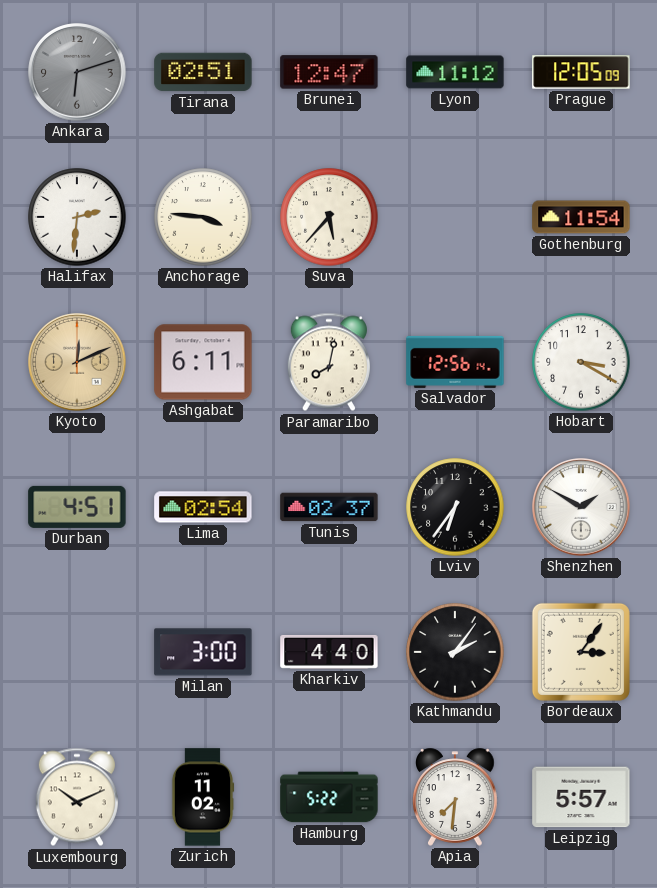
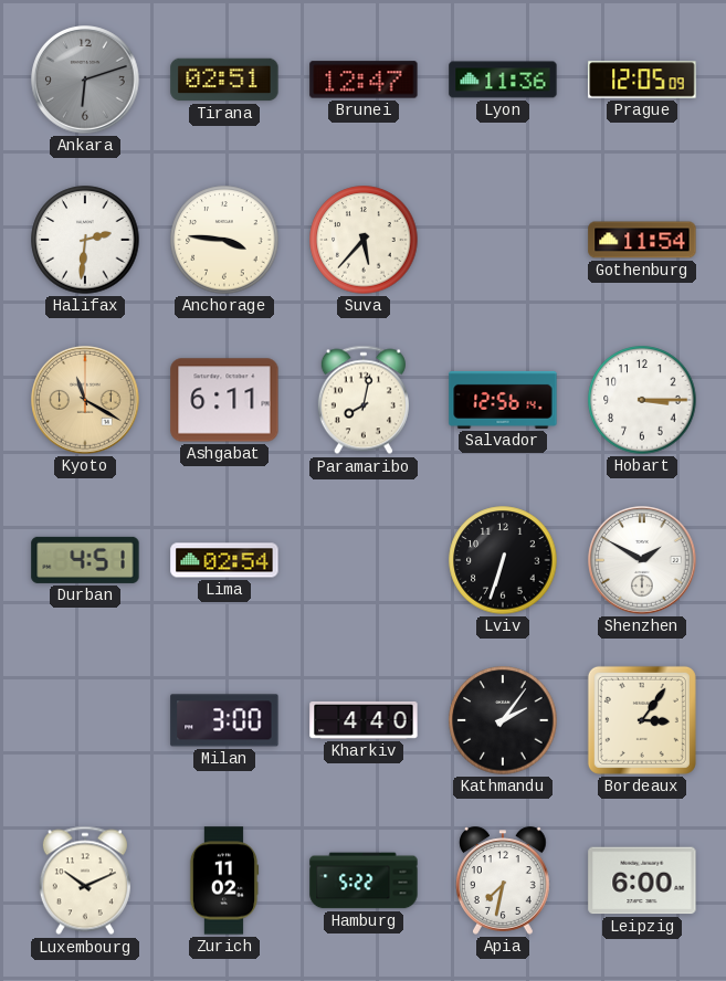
Lyon: 11:12 -> 11:36 (503, 80)
Kyoto: 12:11 -> 11:20 (85, 400)
Hobart: 3:20 -> 3:15 (642, 400)
Tunis: 02:37 -> none (329, 507)
Lviv: 6:36 -> 6:33 (503, 560)
Apia: 7:31 -> 7:32 (504, 880)
Leipzig: 5:57 -> 6:00 (642, 880)
